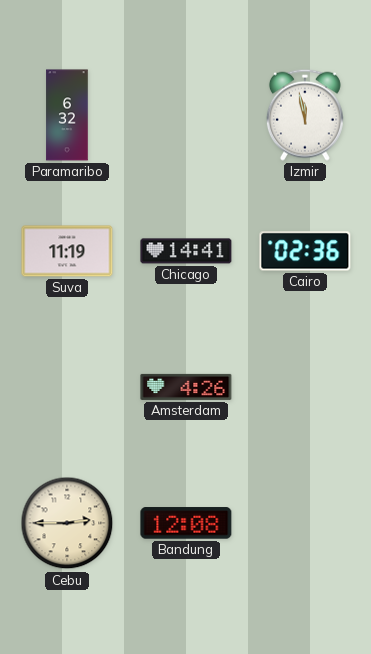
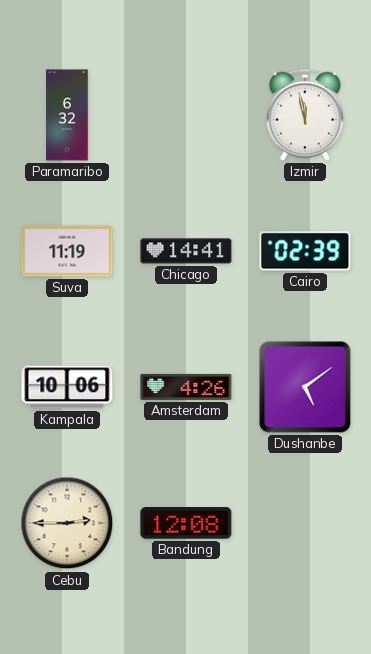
Cairo: 02:36 -> 02:39 (305, 251)
Kampala: none -> 10:06 (67, 387)
Dushanbe: none -> 5:09 (305, 387)
